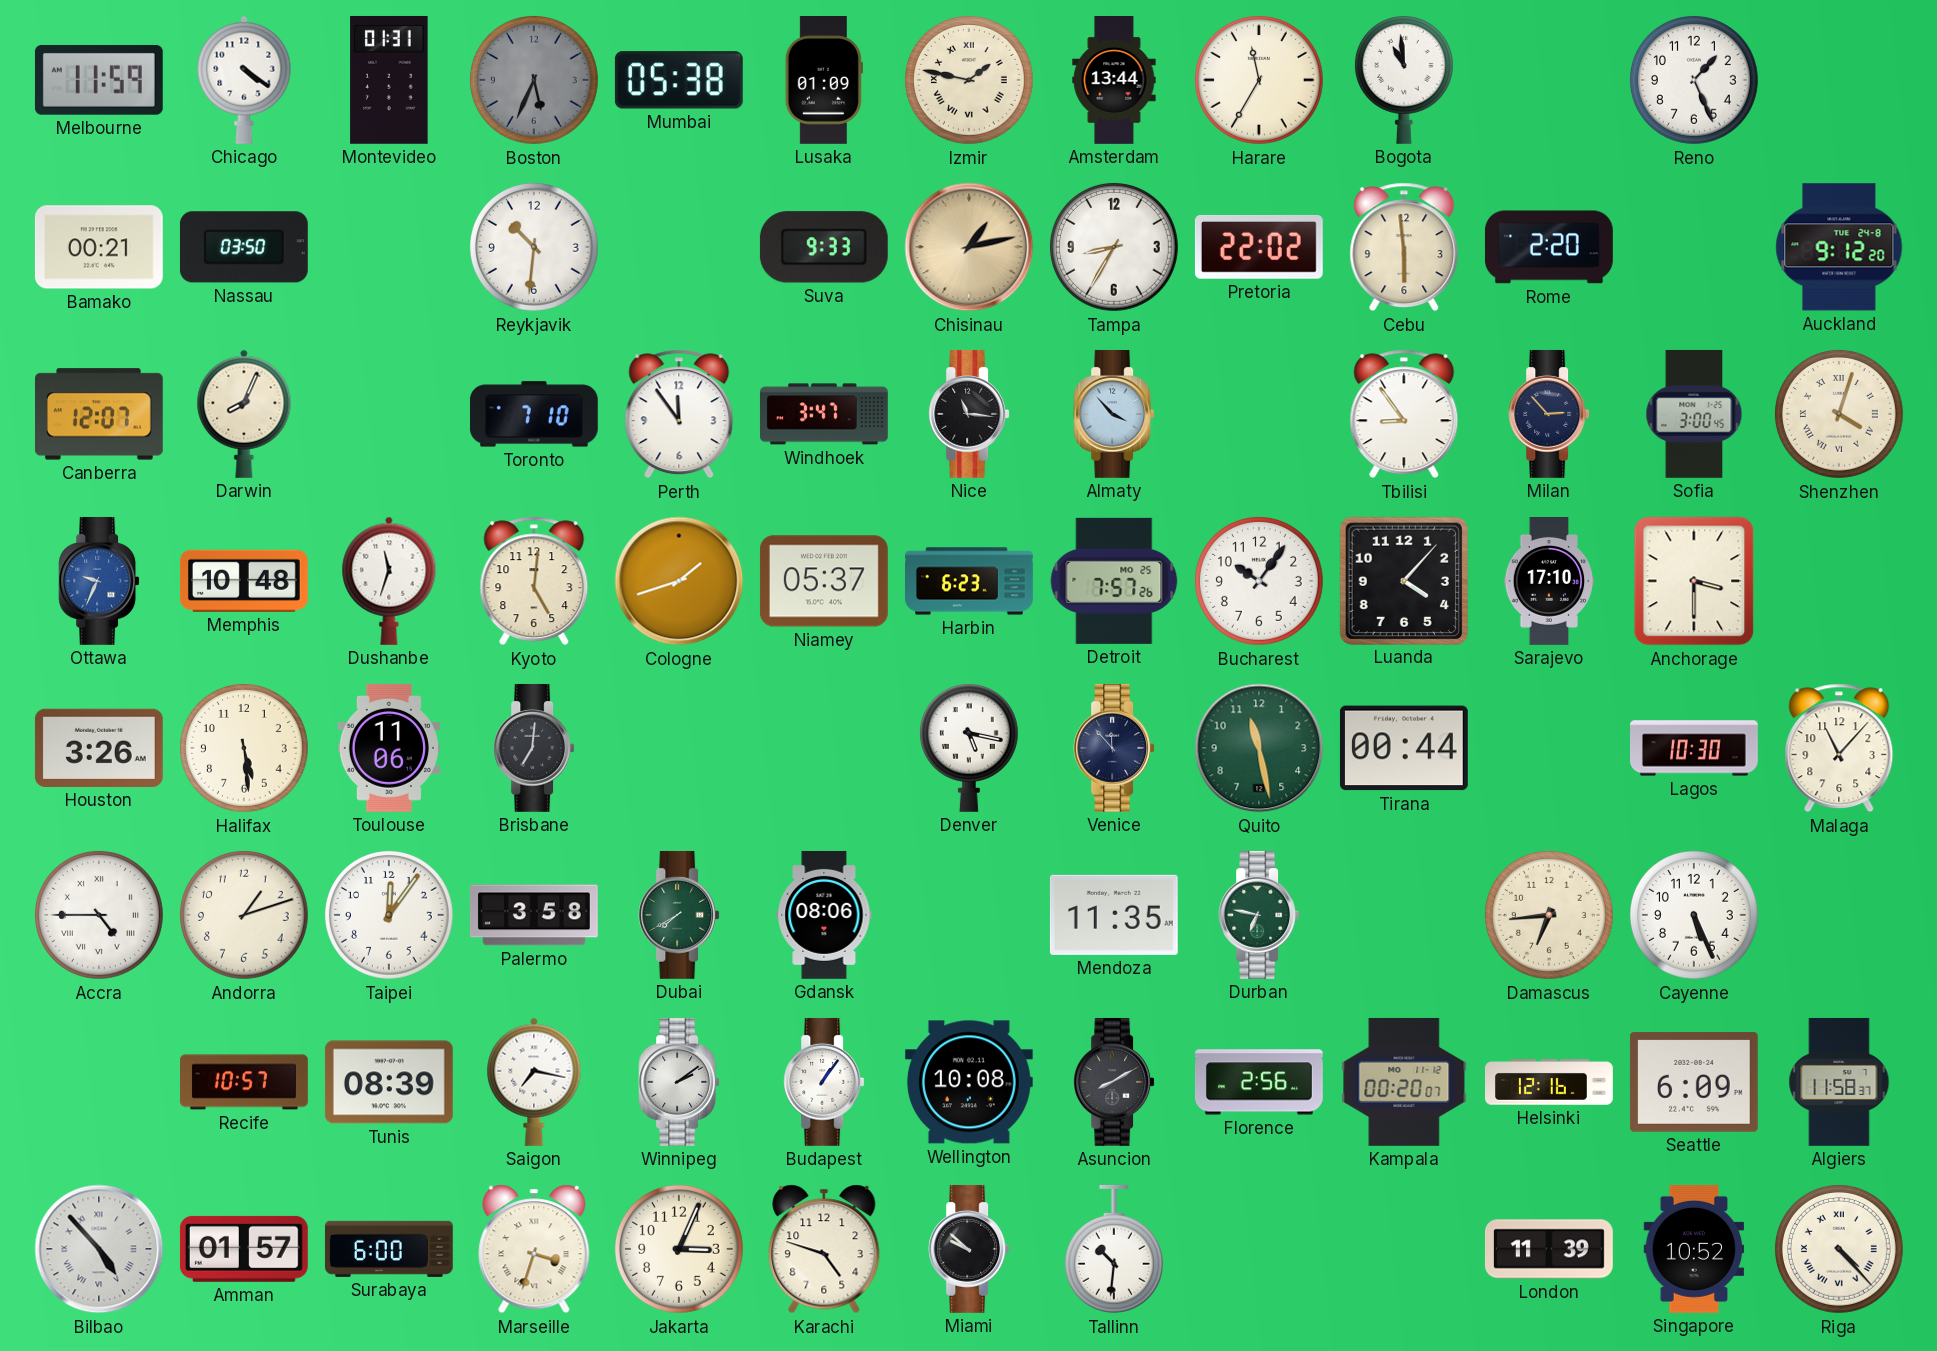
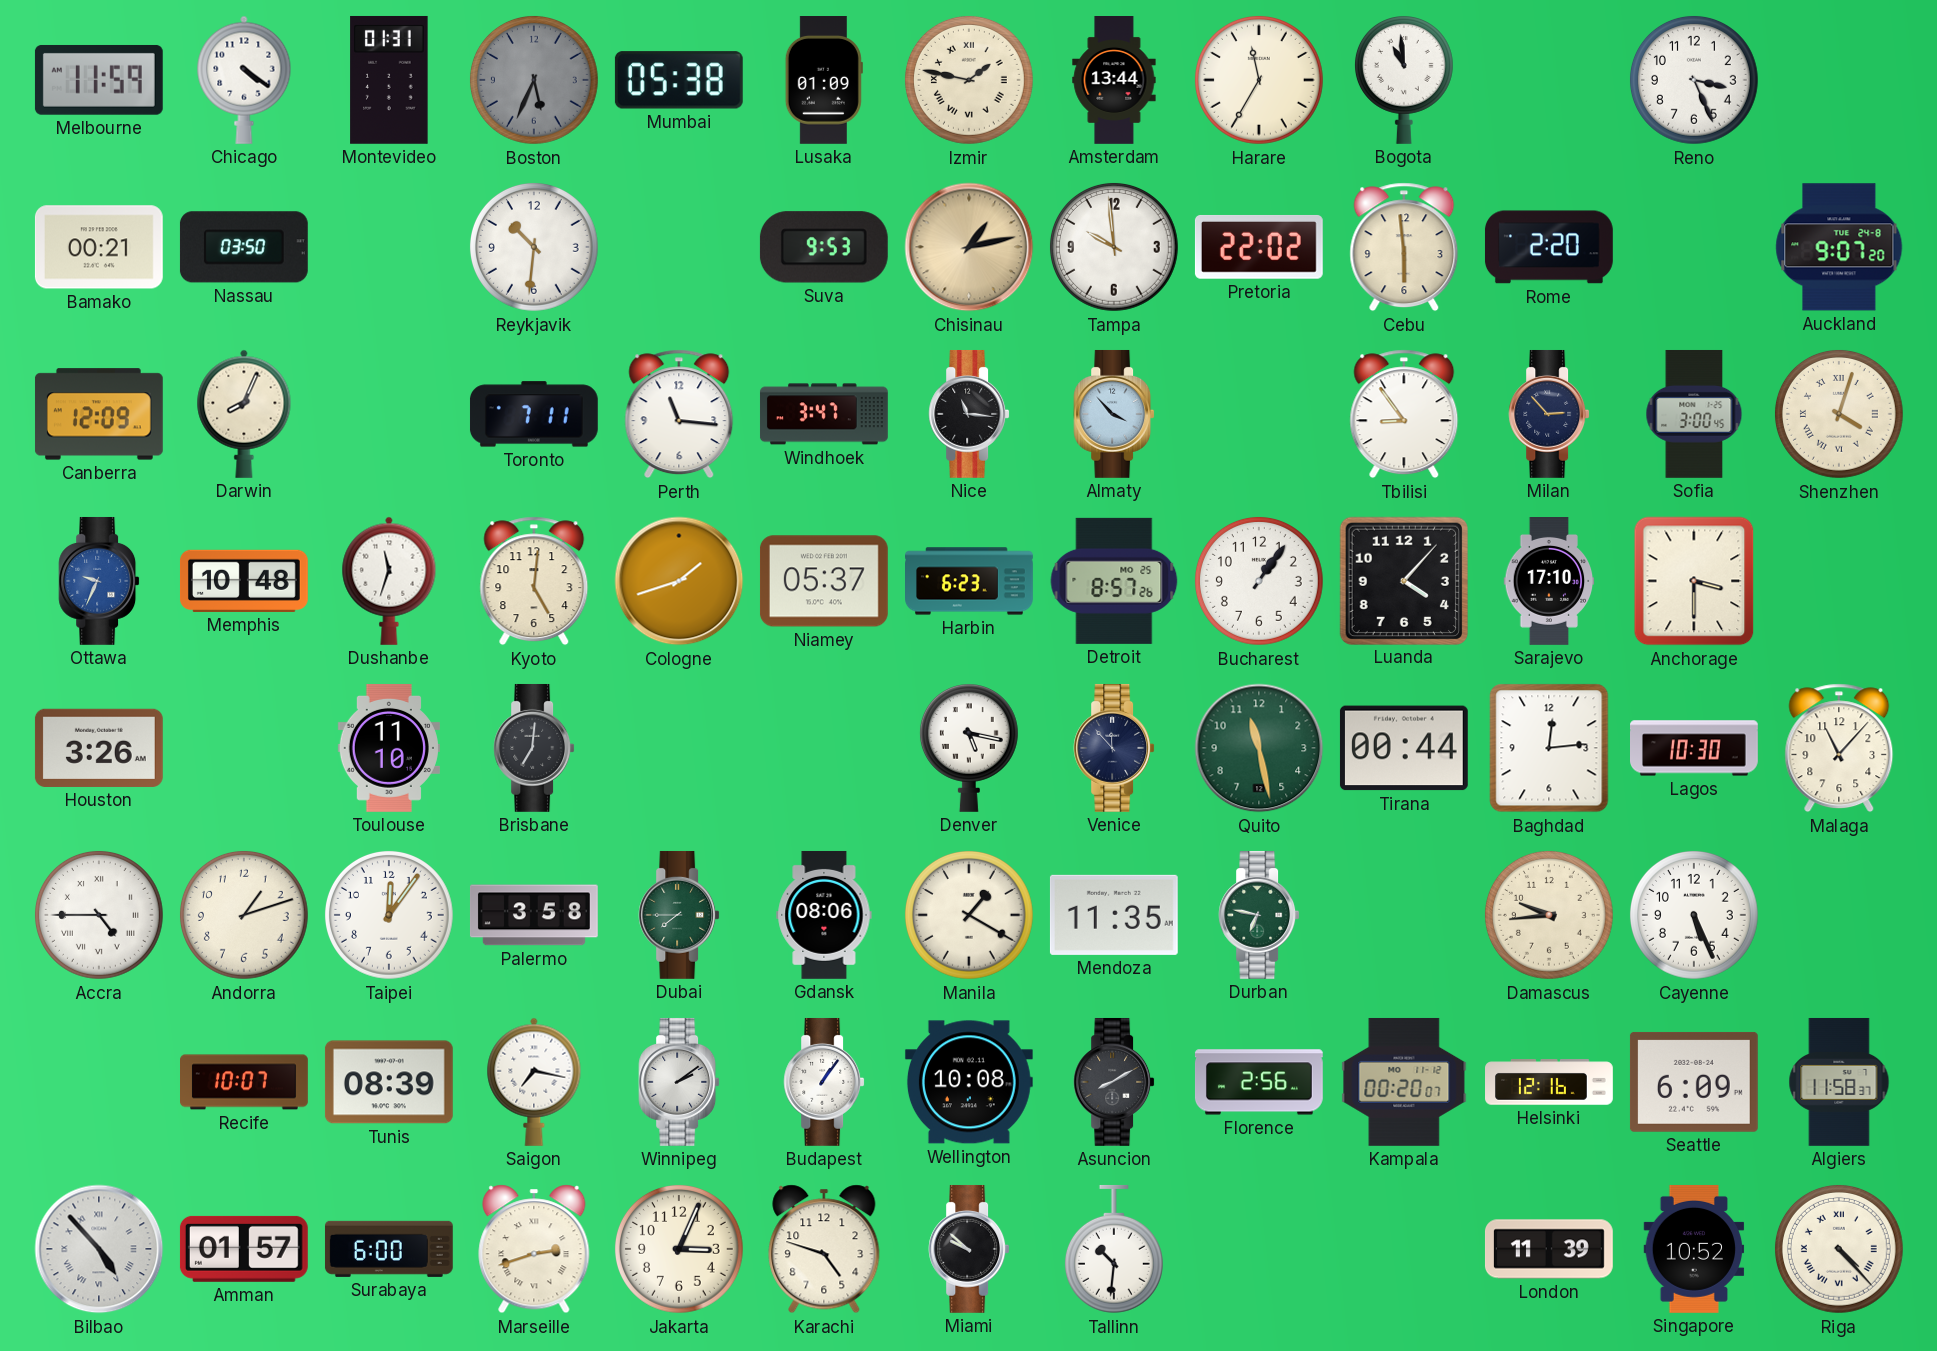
Reno: 1:26 -> 3:26 (1694, 80)
Suva: 9:33 -> 9:53 (824, 247)
Tampa: 8:35 -> 9:59 (1114, 247)
Auckland: 9:12 -> 9:07 (1839, 247)
Canberra: 12:07 -> 12:09 (99, 414)
Toronto: 7:10 -> 7:11 (534, 414)
Perth: 11:54 -> 11:16 (679, 414)
Detroit: 7:57 -> 8:57 (1114, 581)
Bucharest: 10:06 -> 1:06 (1259, 581)
Halifax: 5:29 -> none (244, 748)
Toulouse: 11:06 -> 11:10 (389, 748)
Baghdad: none -> 12:14 (1549, 748)
Dubai: 7:40 -> 7:45 (679, 915)
Manila: none -> 1:20 (969, 915)
Damascus: 6:44 -> 9:44 (1549, 915)
Recife: 10:57 -> 10:07 (245, 1082)
Marseille: 3:33 -> 2:42 (534, 1249)
